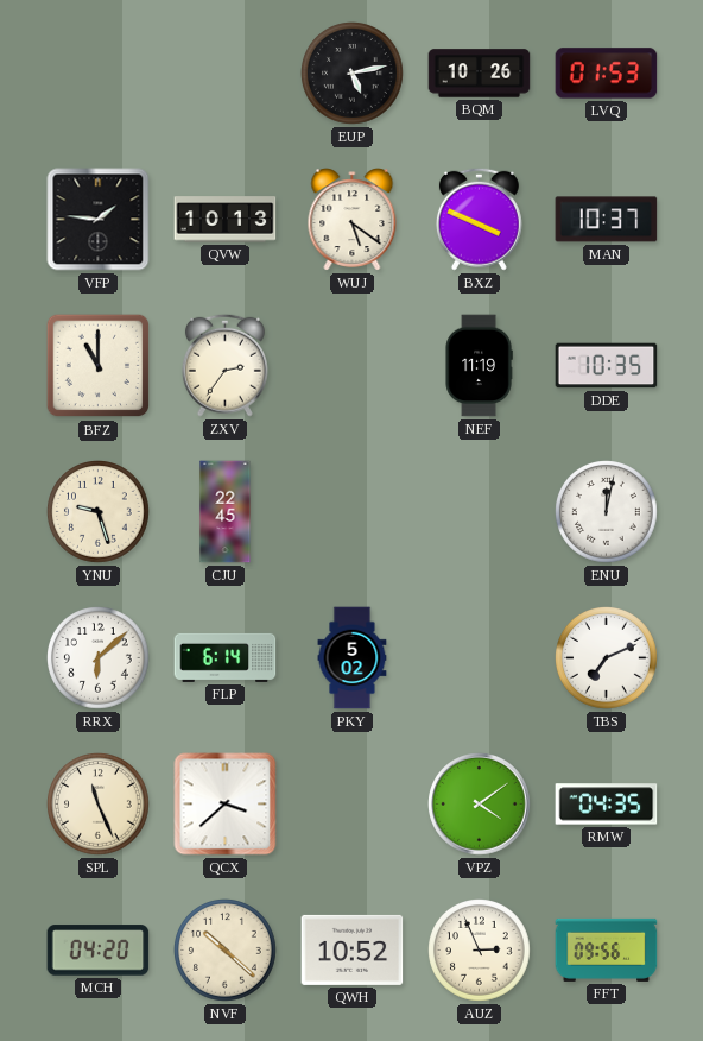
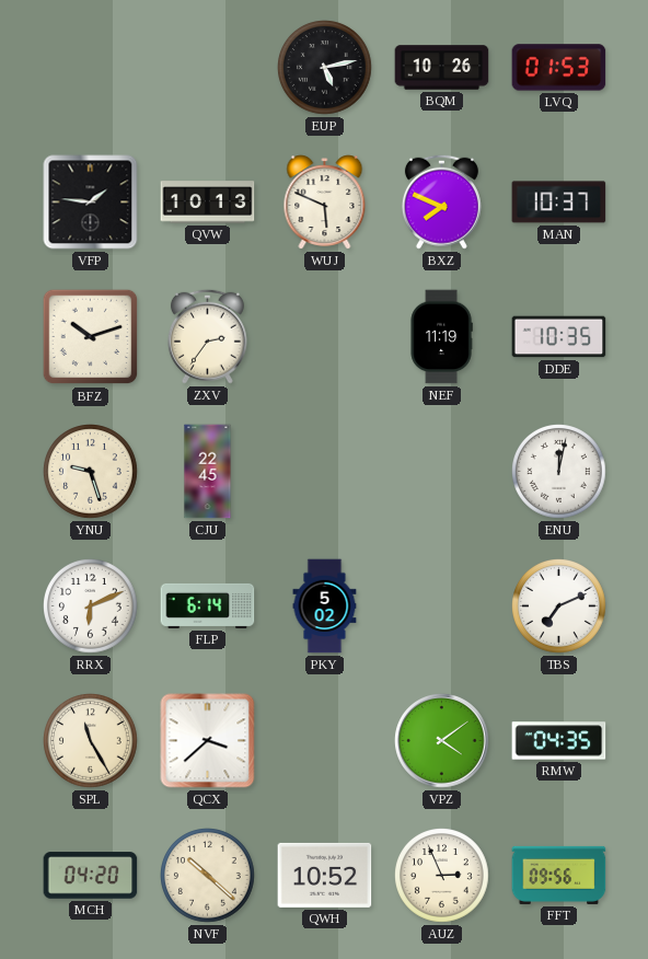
WUJ: 5:21 -> 5:49 (325, 203)
BXZ: 3:49 -> 7:49 (441, 201)
BFZ: 11:00 -> 10:12 (91, 337)
RRX: 6:08 -> 6:11 (91, 606)
SPL: 11:26 -> 11:25 (91, 741)
